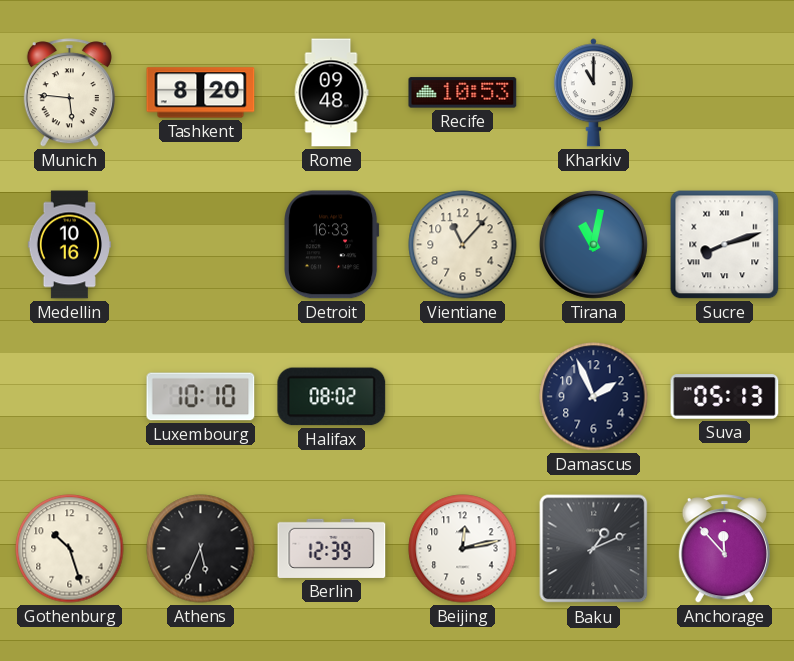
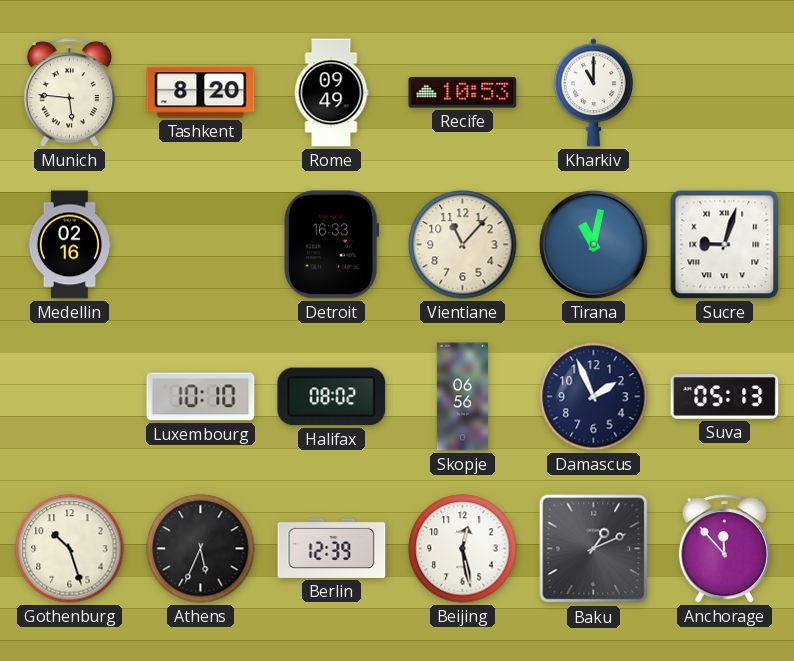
Rome: 09:48 -> 09:49 (331, 93)
Medellin: 10:16 -> 02:16 (69, 245)
Sucre: 8:12 -> 9:03 (725, 245)
Skopje: none -> 06:56 (463, 397)
Beijing: 12:13 -> 12:28 (463, 549)
